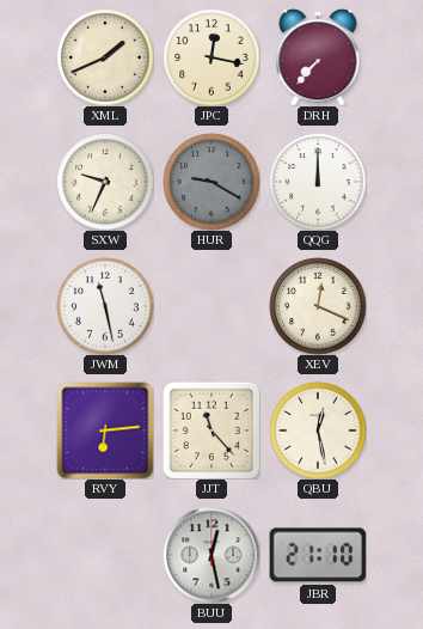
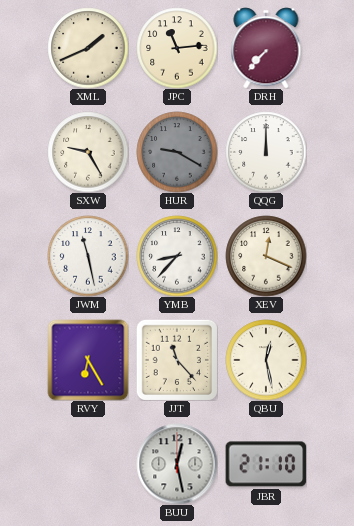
JPC: 12:17 -> 11:14 (177, 48)
SXW: 9:34 -> 9:25 (88, 152)
YMB: none -> 8:37 (177, 256)
RVY: 6:14 -> 6:25 (88, 360)
